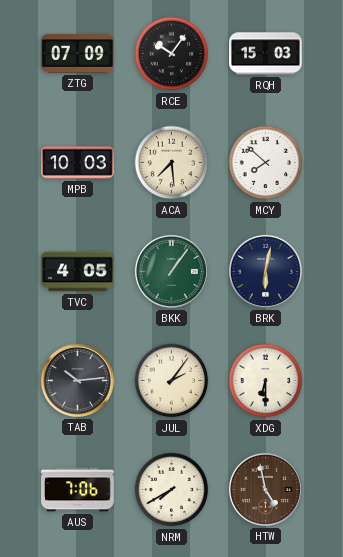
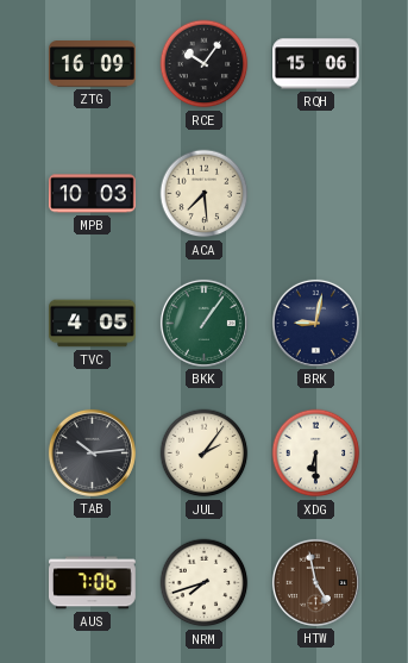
ZTG: 07:09 -> 16:09 (93, 64)
RQH: 15:03 -> 15:06 (316, 64)
MCY: 7:52 -> none (266, 163)
BRK: 6:02 -> 9:02 (315, 323)
NRM: 7:40 -> 7:42 (205, 583)
